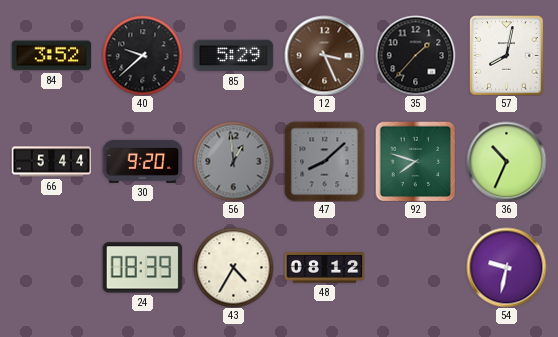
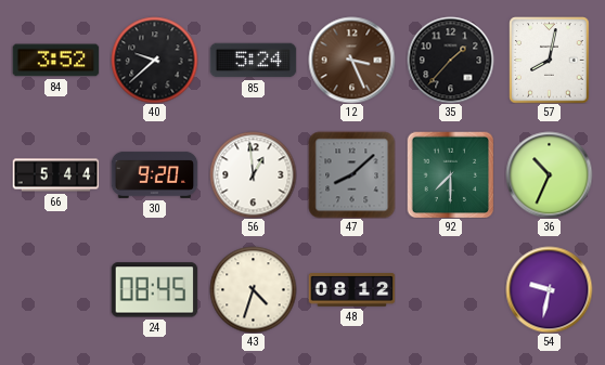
85: 5:29 -> 5:24 (253, 61)
56 dial: grey -> white (253, 174)
92: 7:48 -> 7:30 (450, 174)
24: 08:39 -> 08:45 (154, 290)
43: 4:35 -> 4:33 (253, 289)
